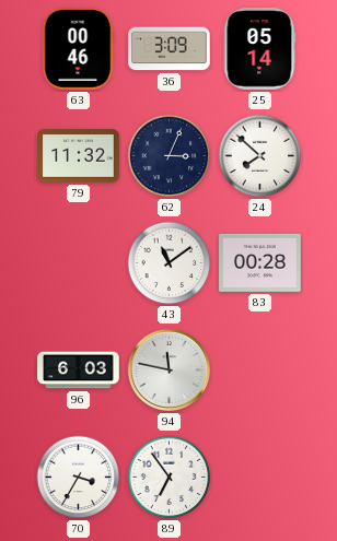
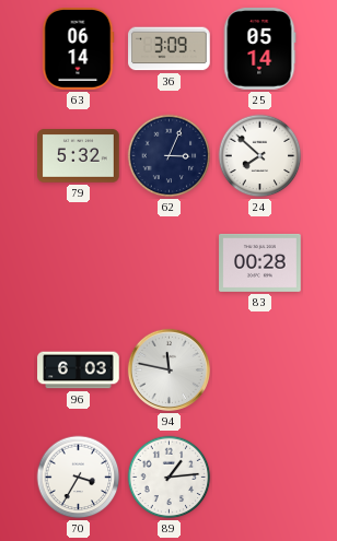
63: 00:46 -> 06:14 (78, 49)
79: 11:32 -> 5:32 (79, 156)
43: 11:09 -> none (170, 263)
89: 6:54 -> 1:14 (170, 478)
